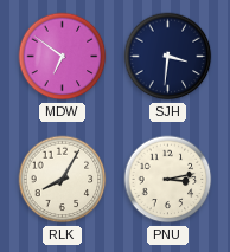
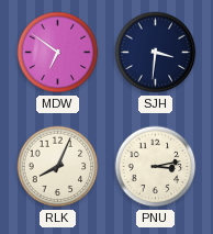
RLK: 8:05 -> 8:04 (58, 167)
